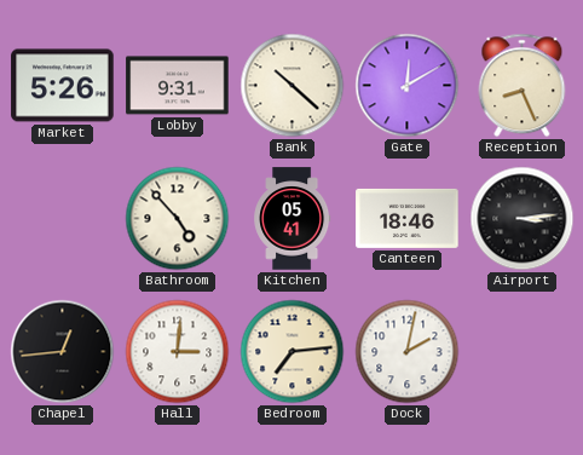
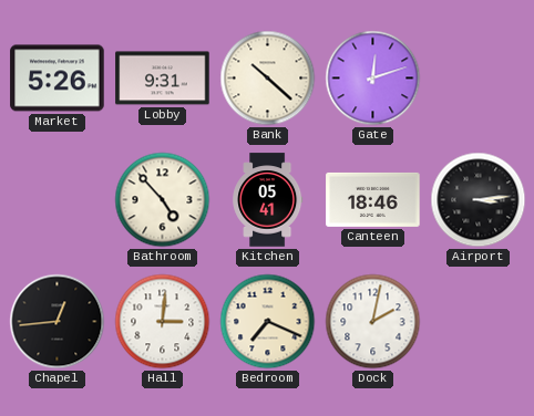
Gate: 12:10 -> 12:12 (373, 79)
Reception: 8:26 -> none (523, 86)
Bedroom: 7:14 -> 7:19 (268, 322)
